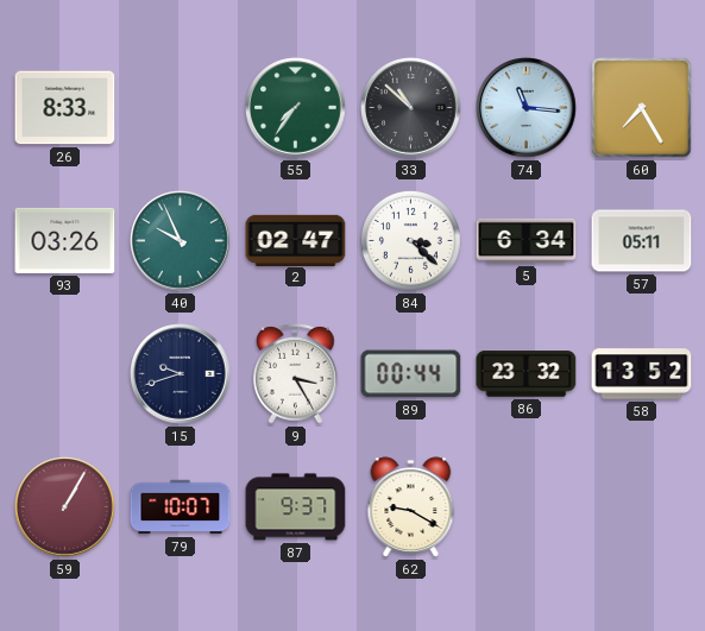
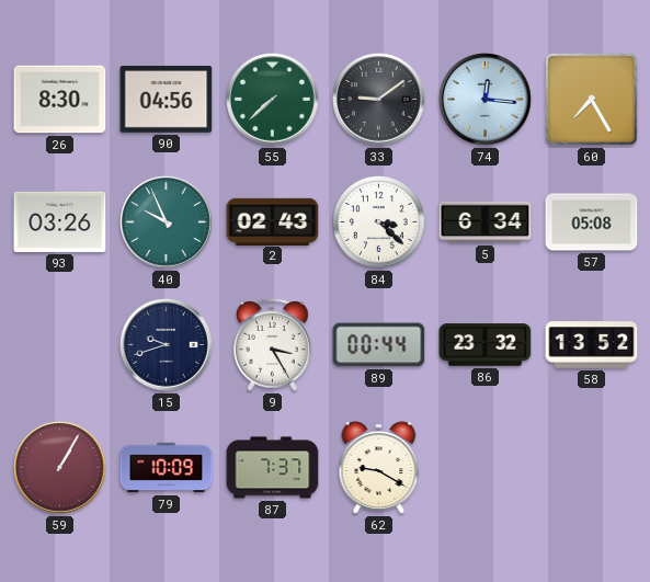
26: 8:33 -> 8:30 (60, 100)
90: none -> 04:56 (167, 100)
55: 7:36 -> 7:38 (273, 100)
33: 10:52 -> 9:09 (379, 100)
74: 11:16 -> 12:16 (486, 100)
2: 02:47 -> 02:43 (273, 221)
57: 05:11 -> 05:08 (592, 222)
79: 10:07 -> 10:09 (167, 468)
87: 9:37 -> 7:37 (273, 468)
